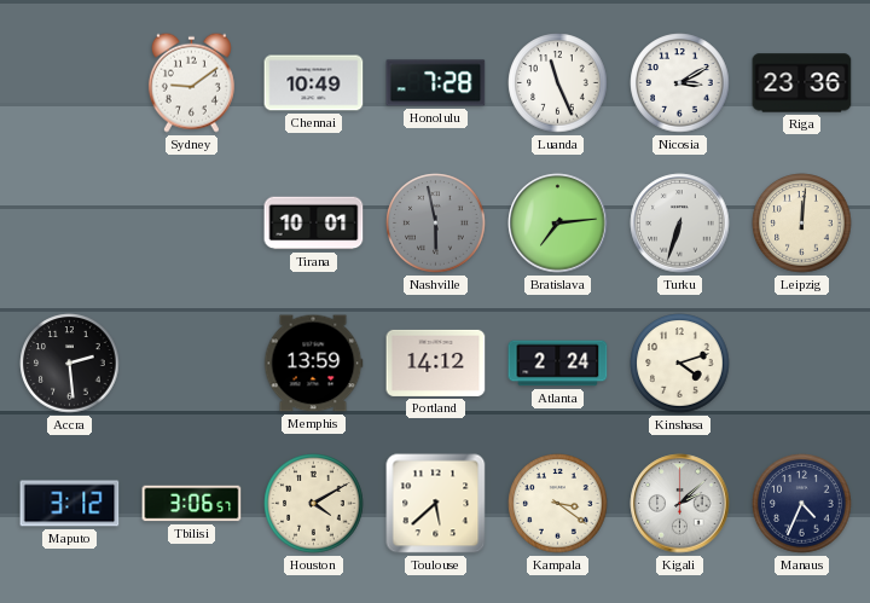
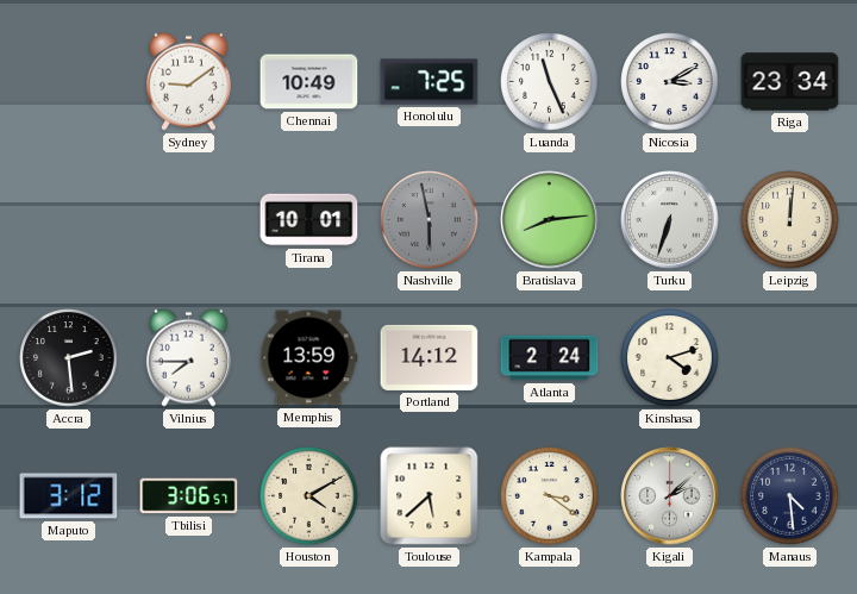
Honolulu: 7:28 -> 7:25 (430, 82)
Riga: 23:36 -> 23:34 (790, 82)
Bratislava: 7:14 -> 8:14 (550, 220)
Vilnius: none -> 7:45 (188, 357)
Manaus: 4:34 -> 4:29 (790, 496)
